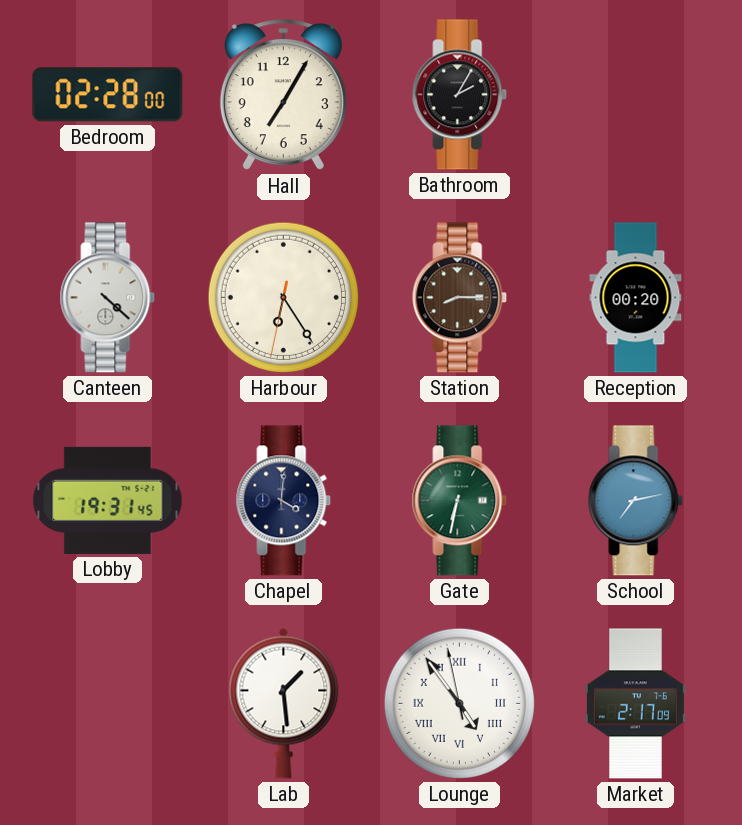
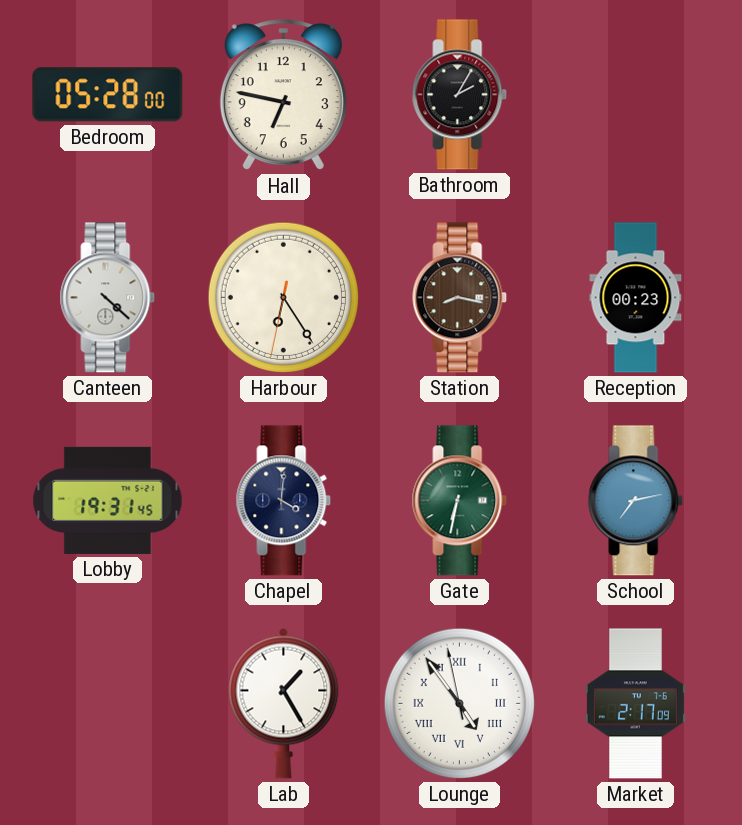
Bedroom: 02:28 -> 05:28 (108, 95)
Hall: 7:05 -> 6:47 (283, 95)
Station: 8:15 -> 8:17 (460, 298)
Reception: 00:20 -> 00:23 (636, 298)
Lab: 1:29 -> 1:25 (284, 703)
